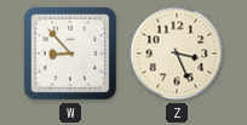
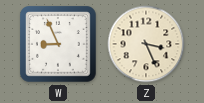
W: 8:53 -> 8:56 (59, 45)
